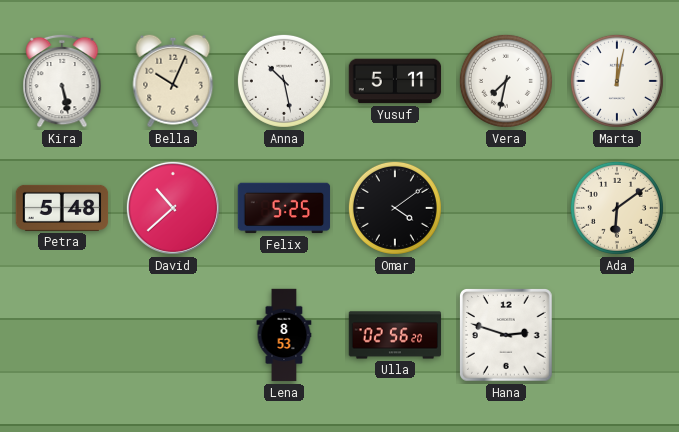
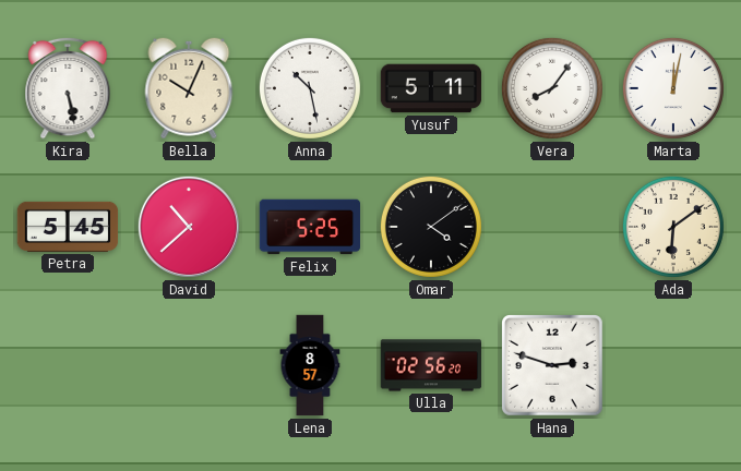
Vera: 7:32 -> 8:06 (552, 88)
Petra: 5:48 -> 5:45 (68, 227)
Lena: 8:53 -> 8:57 (310, 365)
